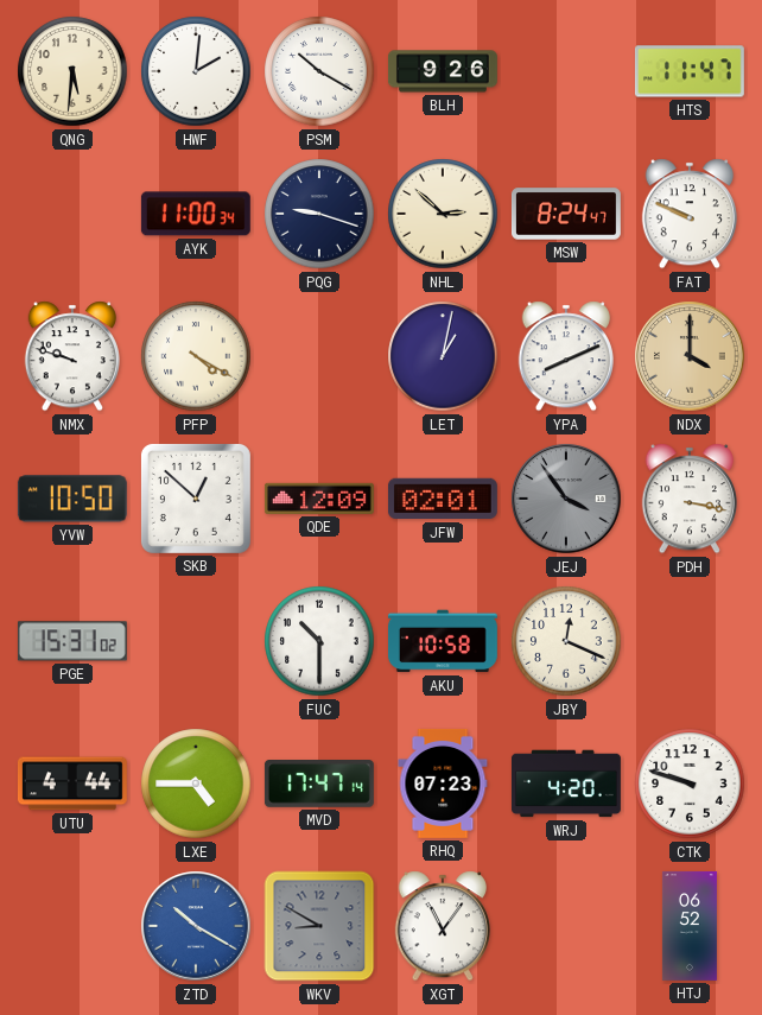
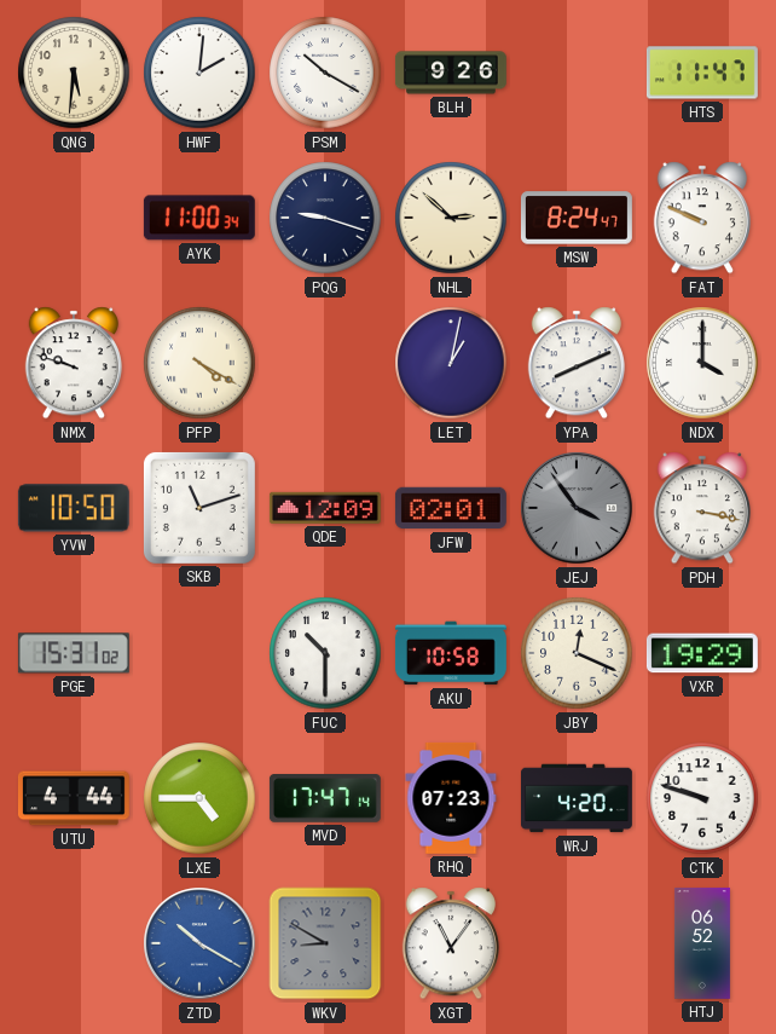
NDX dial: champagne -> white (702, 363)
SKB: 12:52 -> 11:12 (199, 508)
VXR: none -> 19:29 (702, 653)
